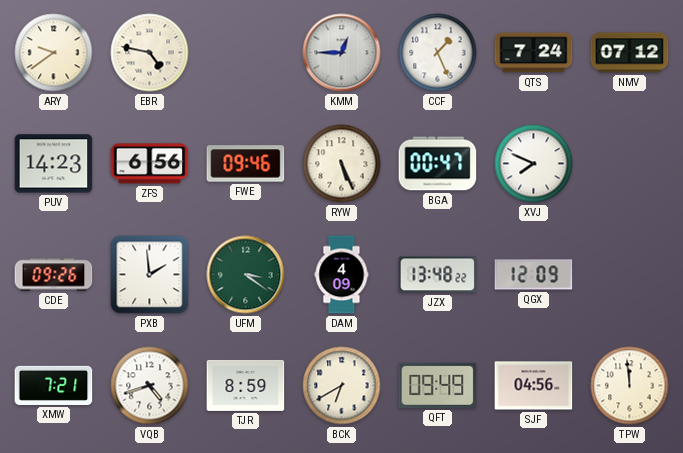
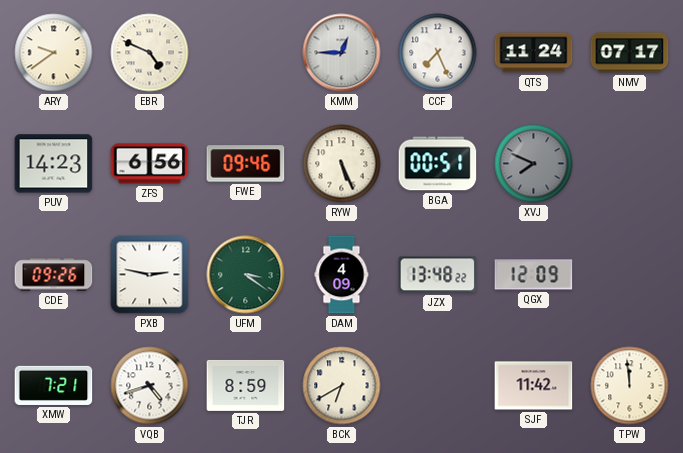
EBR: 4:47 -> 4:49 (150, 53)
CCF: 1:26 -> 7:26 (438, 53)
QTS: 7:24 -> 11:24 (534, 53)
NMV: 07:12 -> 07:17 (630, 53)
BGA: 00:47 -> 00:51 (438, 164)
XVJ dial: white -> grey (534, 164)
PXB: 1:59 -> 2:47 (150, 275)
QFT: 09:49 -> none (438, 385)
SJF: 04:56 -> 11:42 (534, 386)
